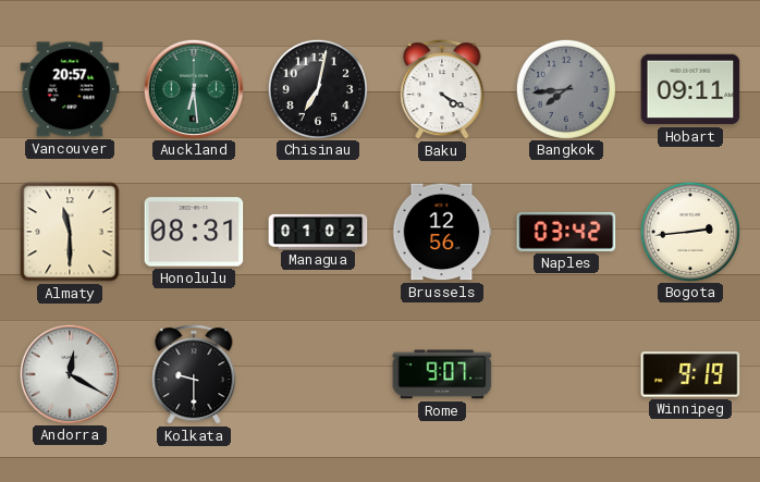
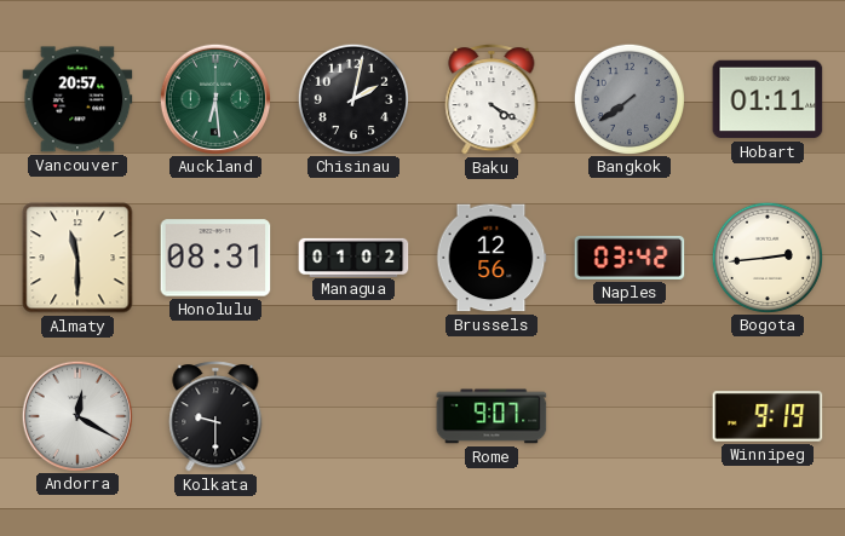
Chisinau: 7:02 -> 2:02 (352, 98)
Bangkok: 7:44 -> 7:39 (628, 98)
Hobart: 09:11 -> 01:11 (768, 99)
